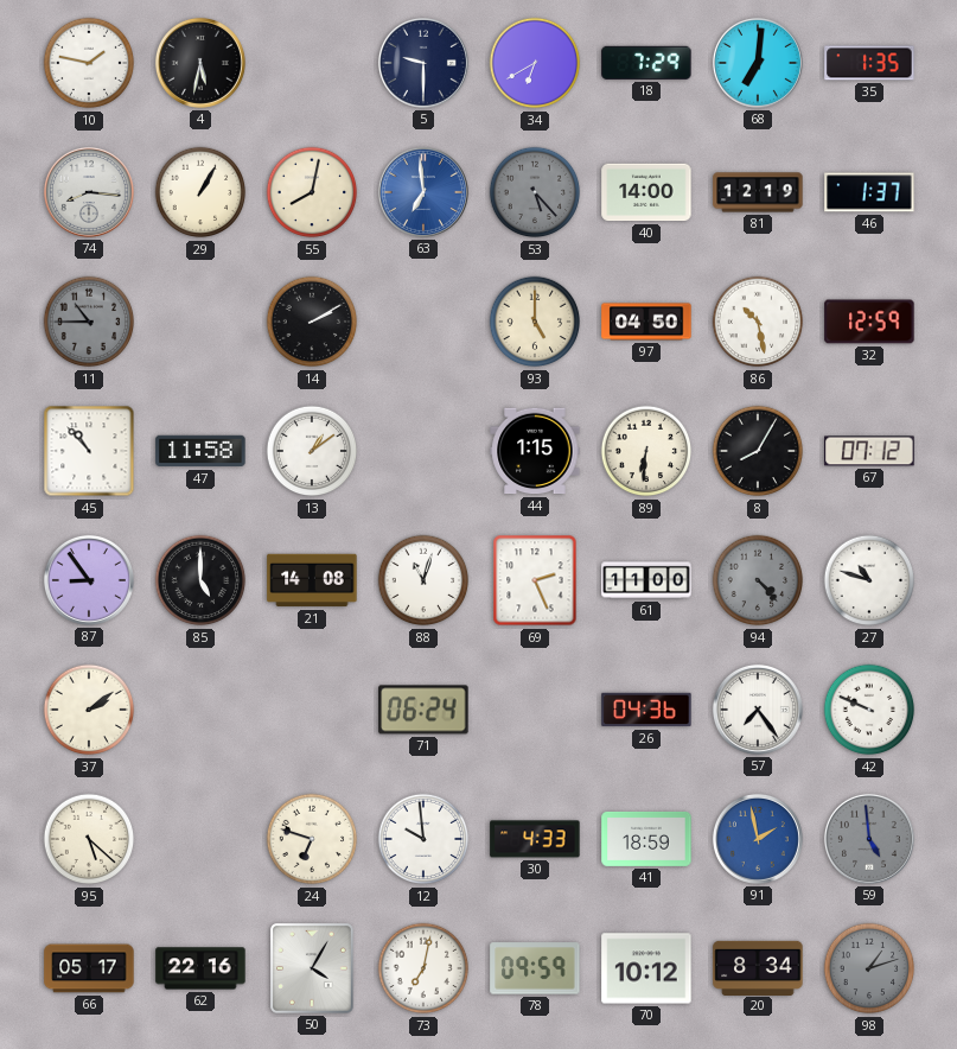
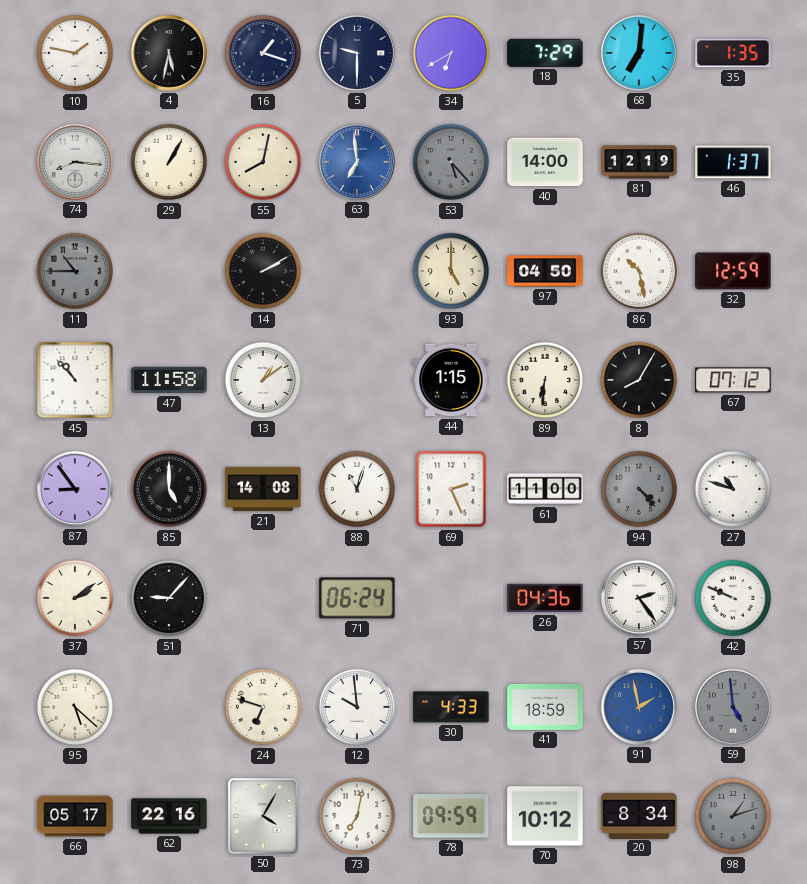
16: none -> 1:18 (263, 53)
51: none -> 9:07 (169, 598)
57: 7:24 -> 2:24 (639, 598)
